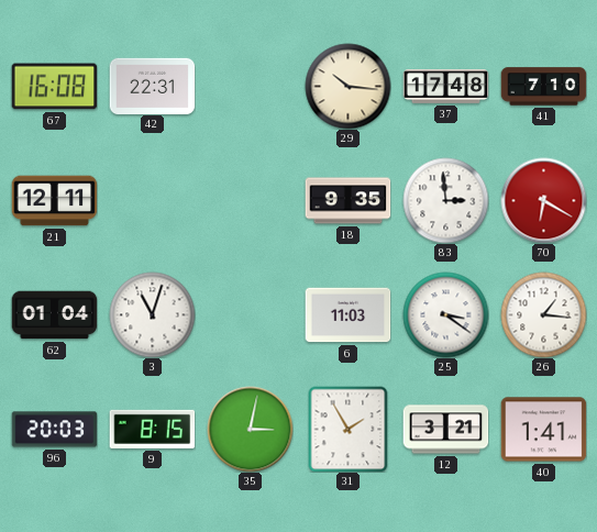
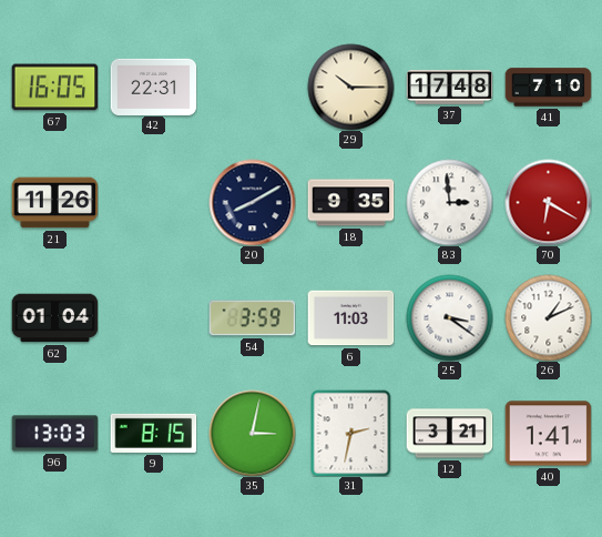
67: 16:08 -> 16:05 (54, 88)
29: 10:16 -> 10:15 (350, 87)
21: 12:11 -> 11:26 (54, 203)
20: none -> 8:10 (252, 202)
3: 11:03 -> none (152, 314)
54: none -> 3:59 (252, 318)
26: 1:16 -> 1:11 (548, 317)
96: 20:03 -> 13:03 (54, 434)
31: 1:55 -> 2:32 (351, 433)
